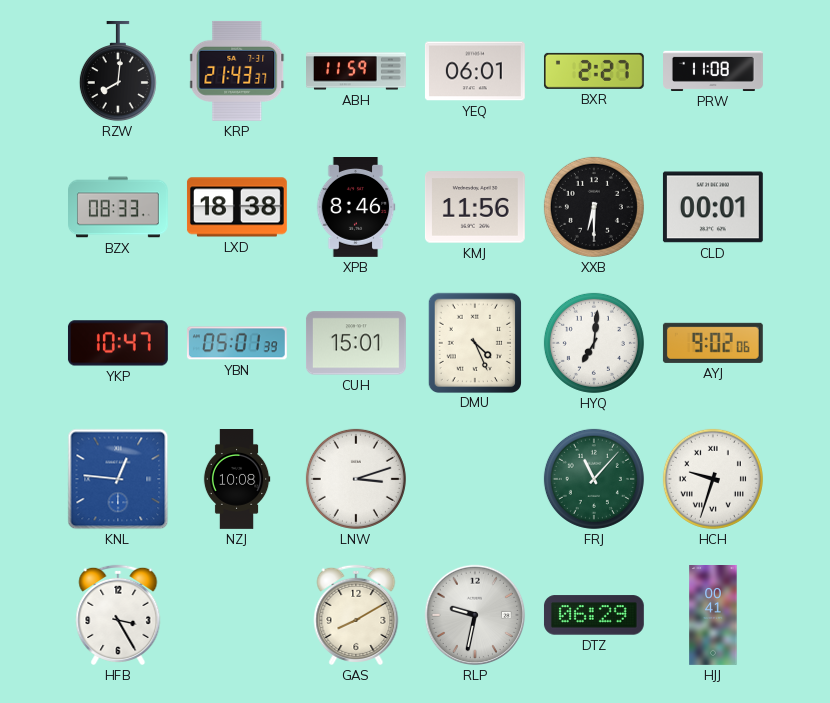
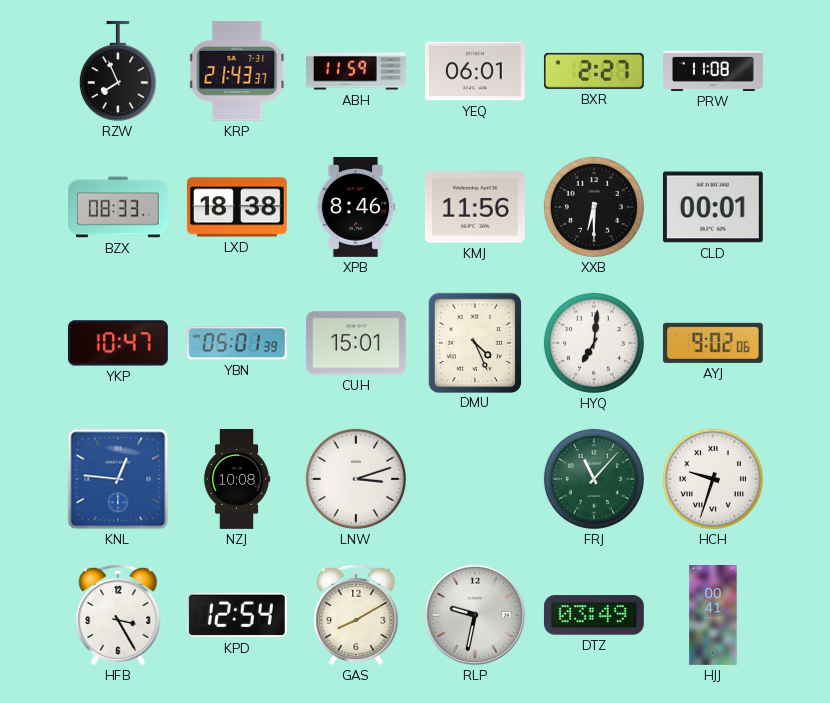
RZW: 8:01 -> 7:56 (118, 71)
KPD: none -> 12:54 (237, 615)
DTZ: 06:29 -> 03:49 (594, 615)
